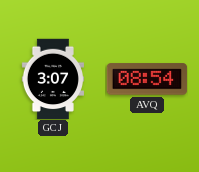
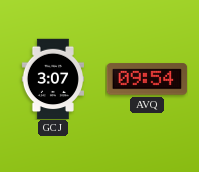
AVQ: 08:54 -> 09:54 (147, 79)
